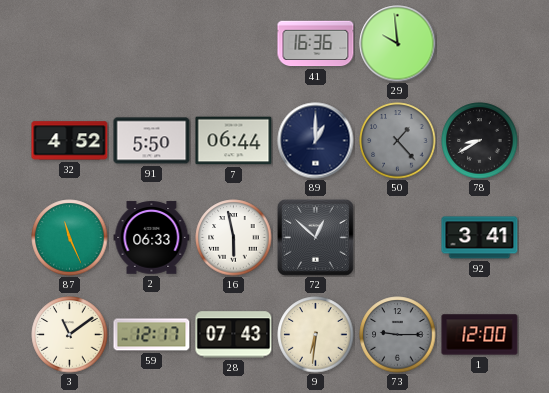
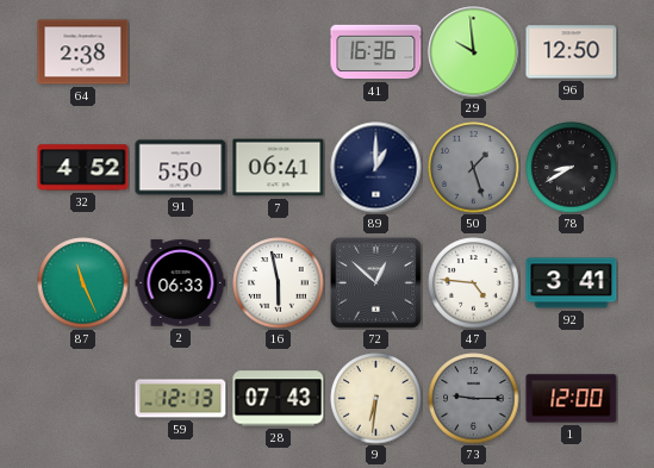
64: none -> 2:38 (83, 52)
96: none -> 12:50 (572, 52)
7: 06:44 -> 06:41 (279, 168)
50: 1:23 -> 1:27 (474, 168)
47: none -> 4:46 (474, 283)
3: 11:09 -> none (70, 335)
59: 12:17 -> 12:13 (181, 399)
